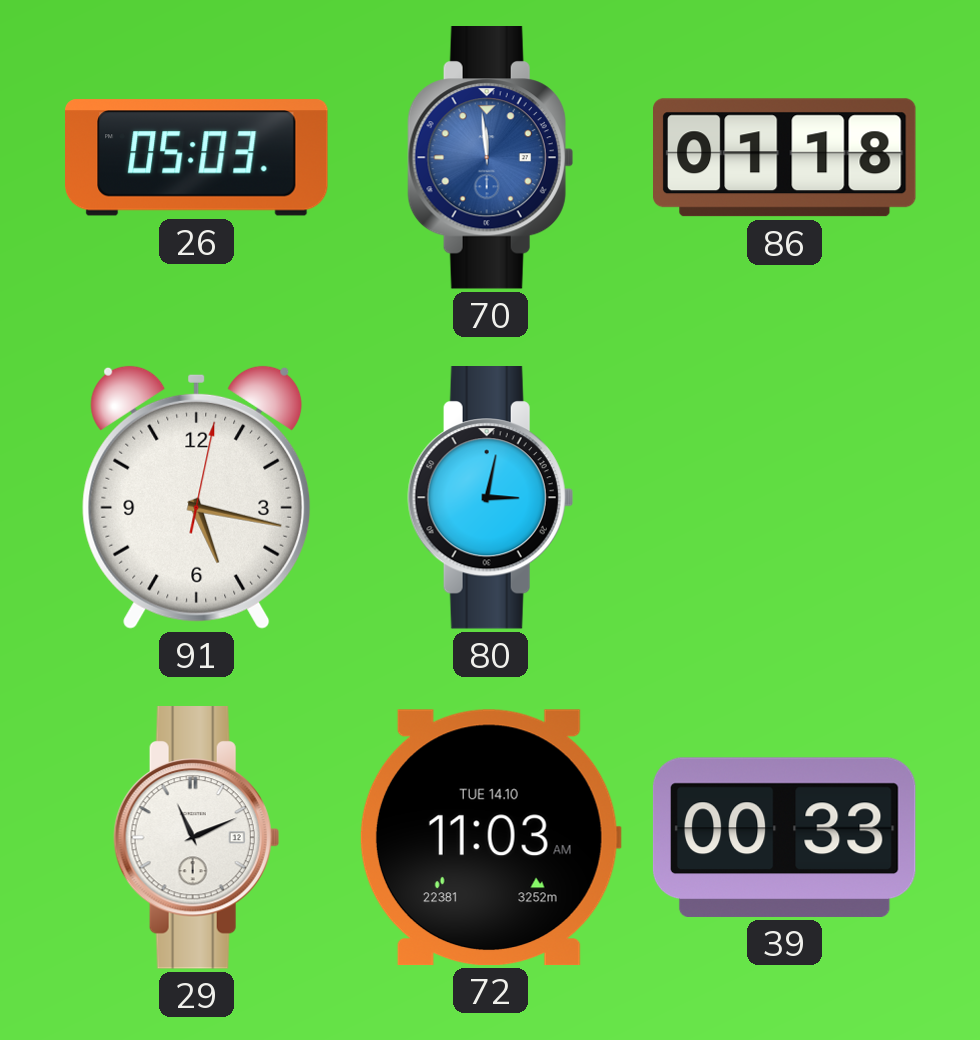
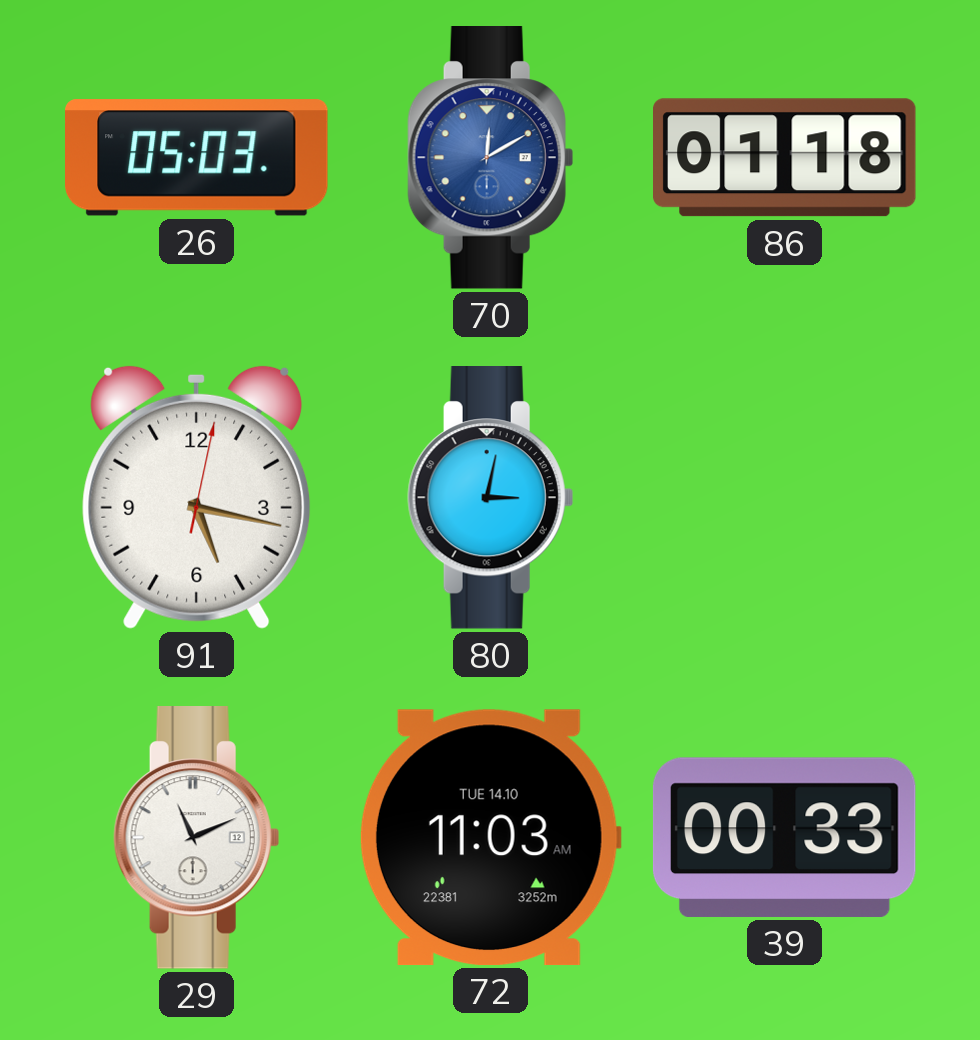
70: 11:59 -> 12:10 (490, 158)
